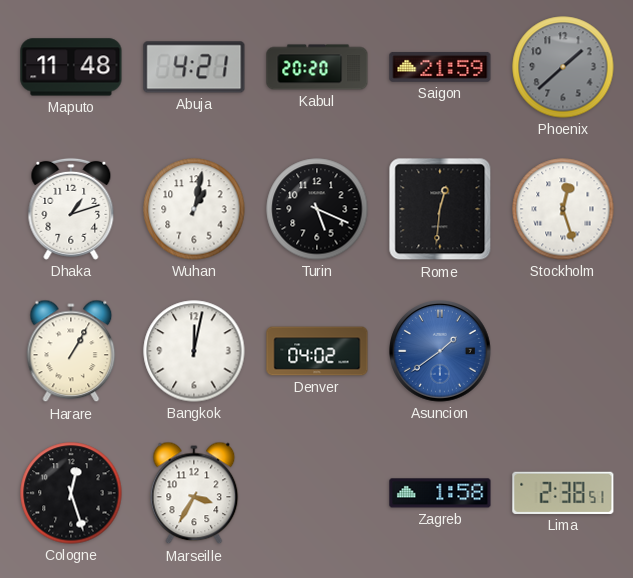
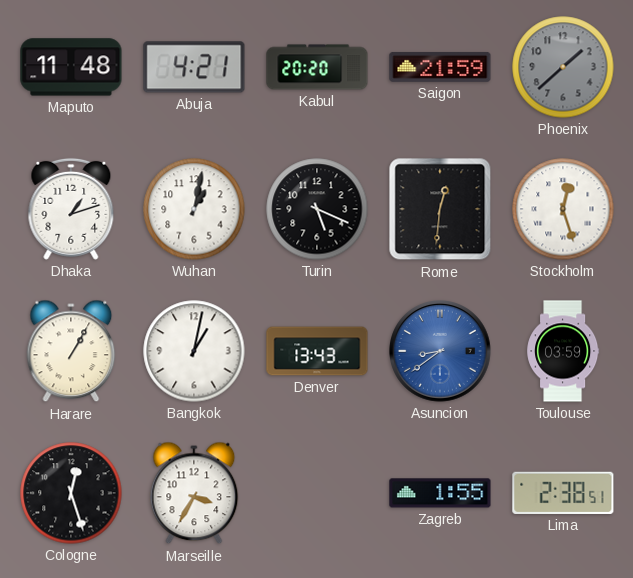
Bangkok: 12:02 -> 1:02 (194, 351)
Denver: 04:02 -> 13:43 (317, 351)
Asuncion: 1:39 -> 8:39 (441, 352)
Toulouse: none -> 03:59 (563, 351)
Zagreb: 1:58 -> 1:55 (440, 493)
